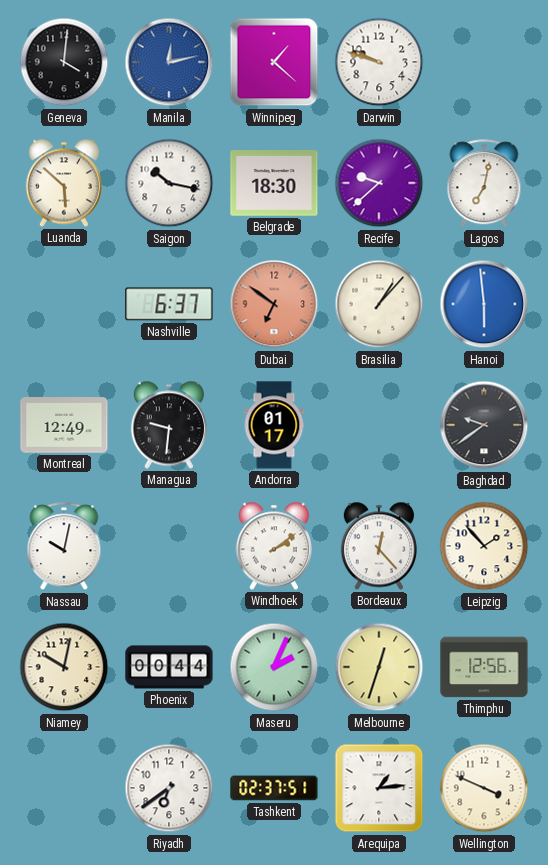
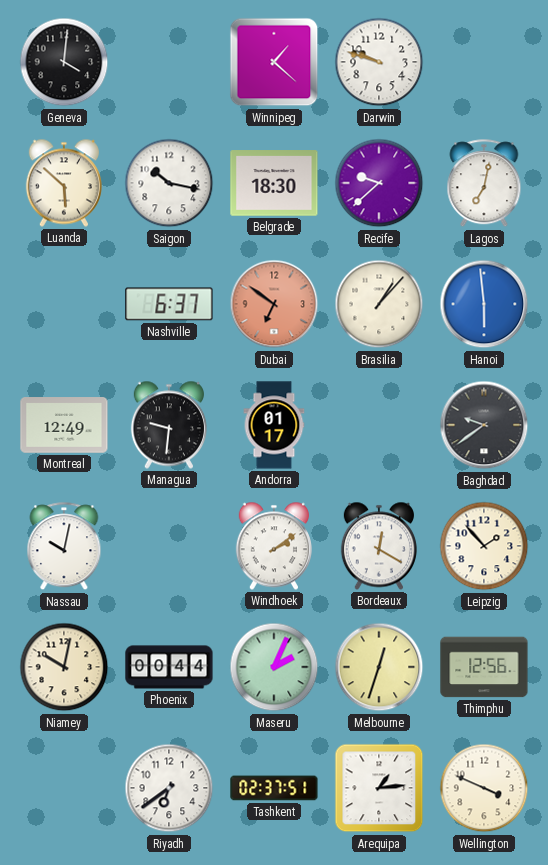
Manila: 12:13 -> none (169, 62)
Bordeaux: 12:23 -> 12:20 (379, 546)
